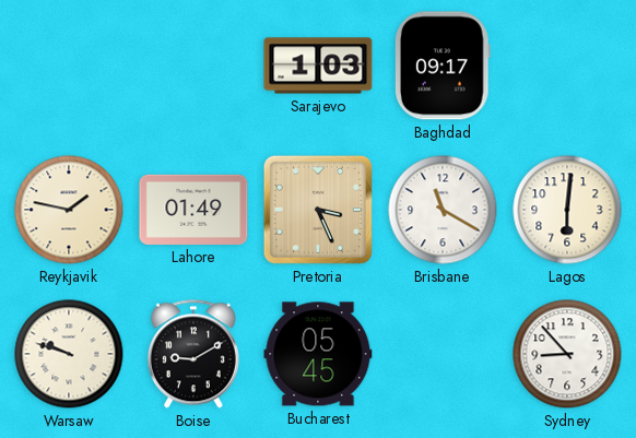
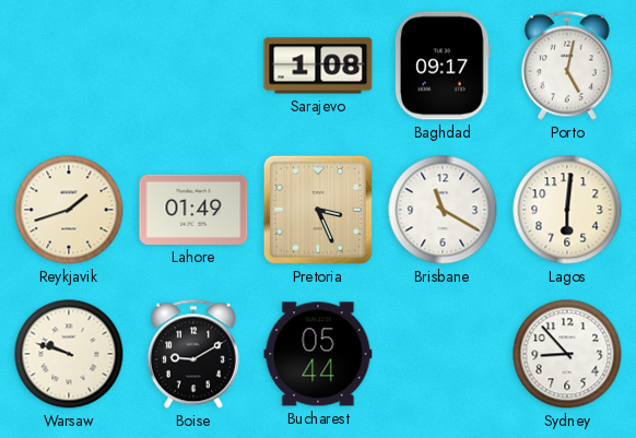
Sarajevo: 1:03 -> 1:08 (318, 66)
Porto: none -> 5:02 (567, 66)
Reykjavik: 1:47 -> 1:42 (69, 210)
Bucharest: 05:45 -> 05:44 (318, 354)
